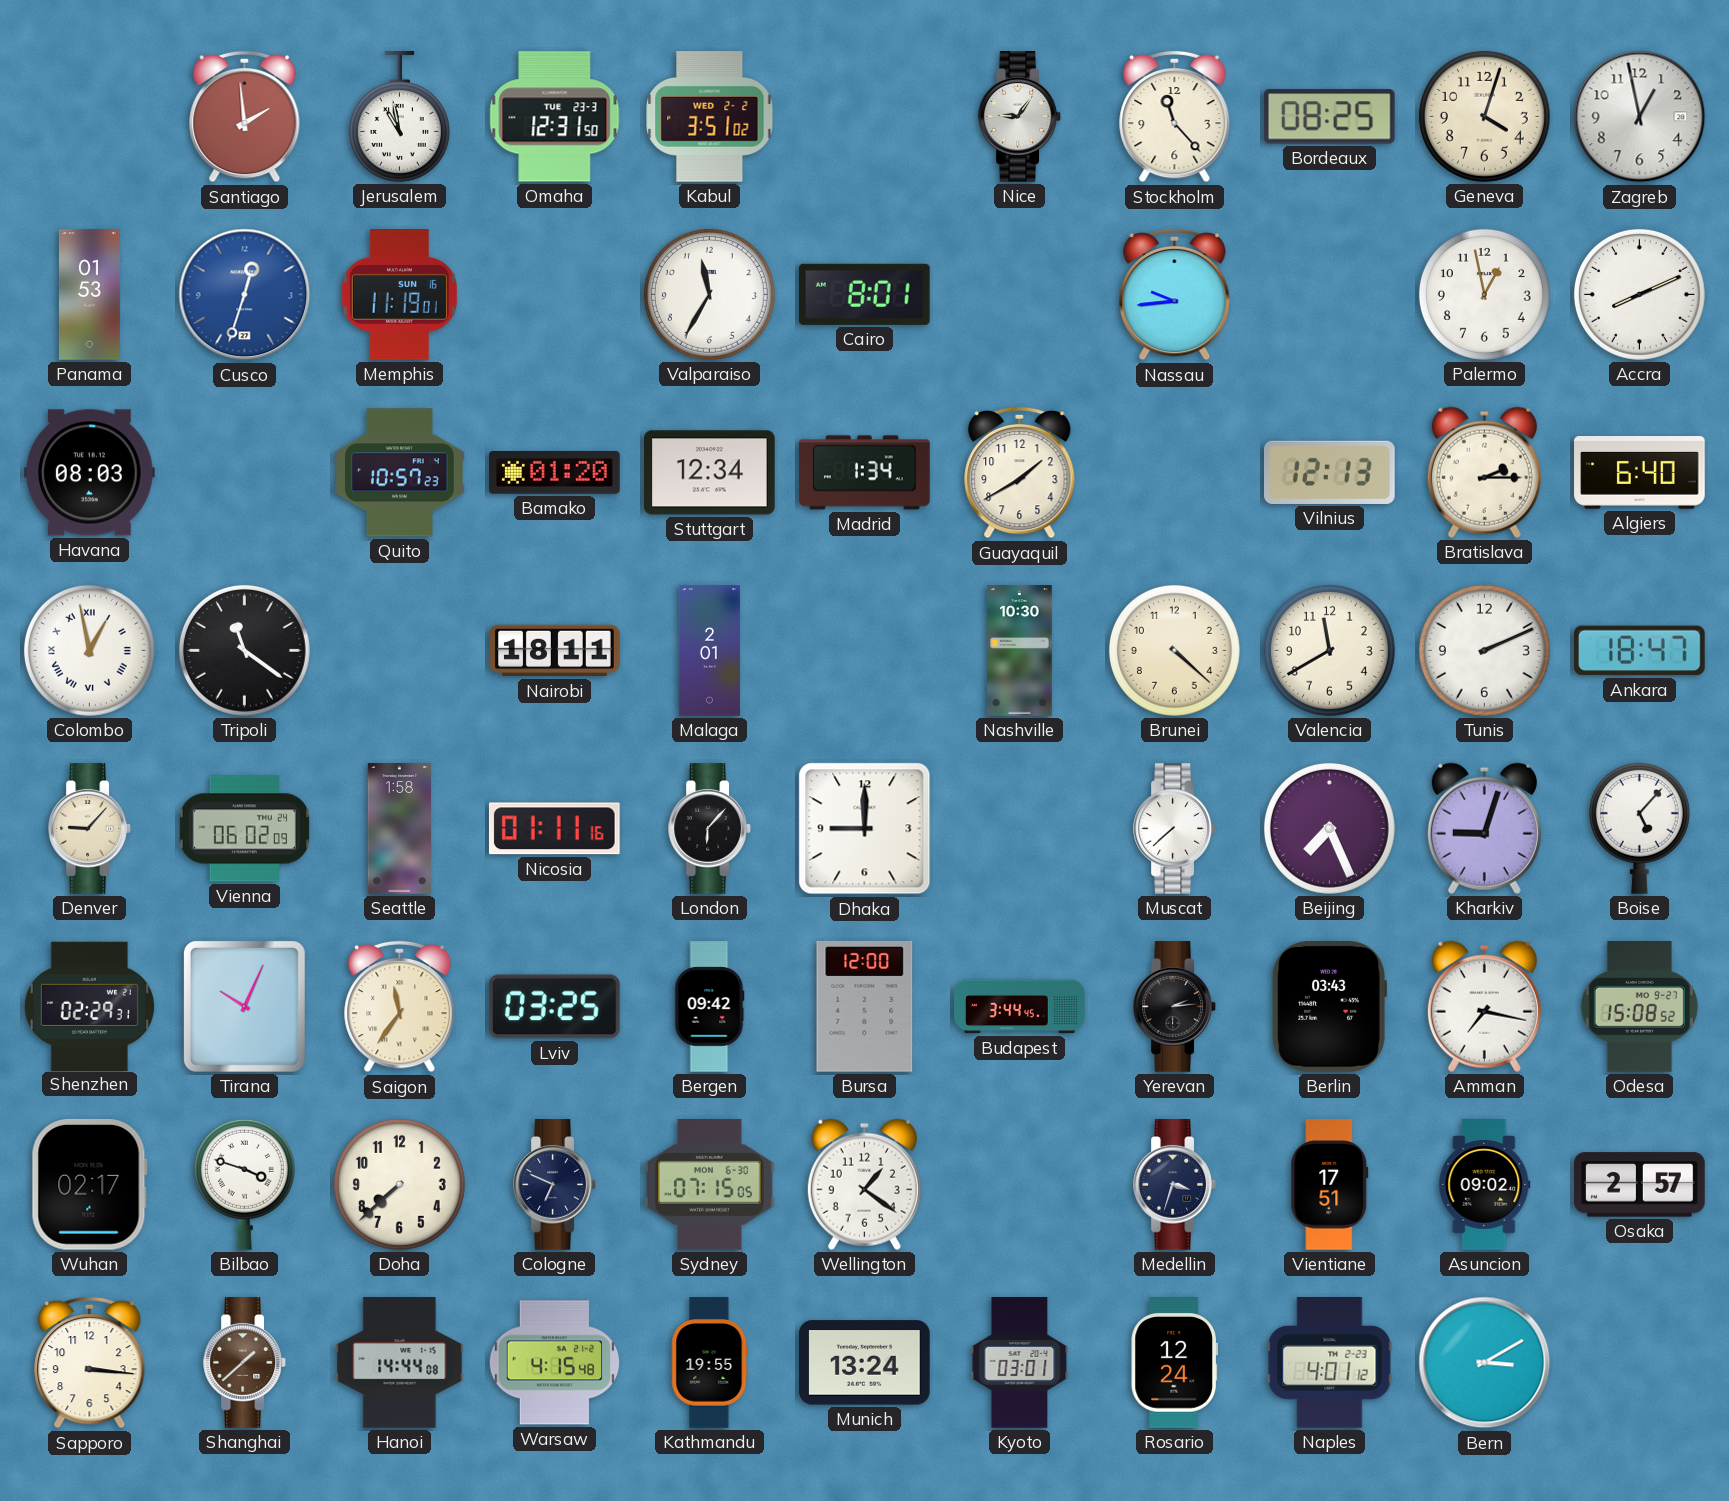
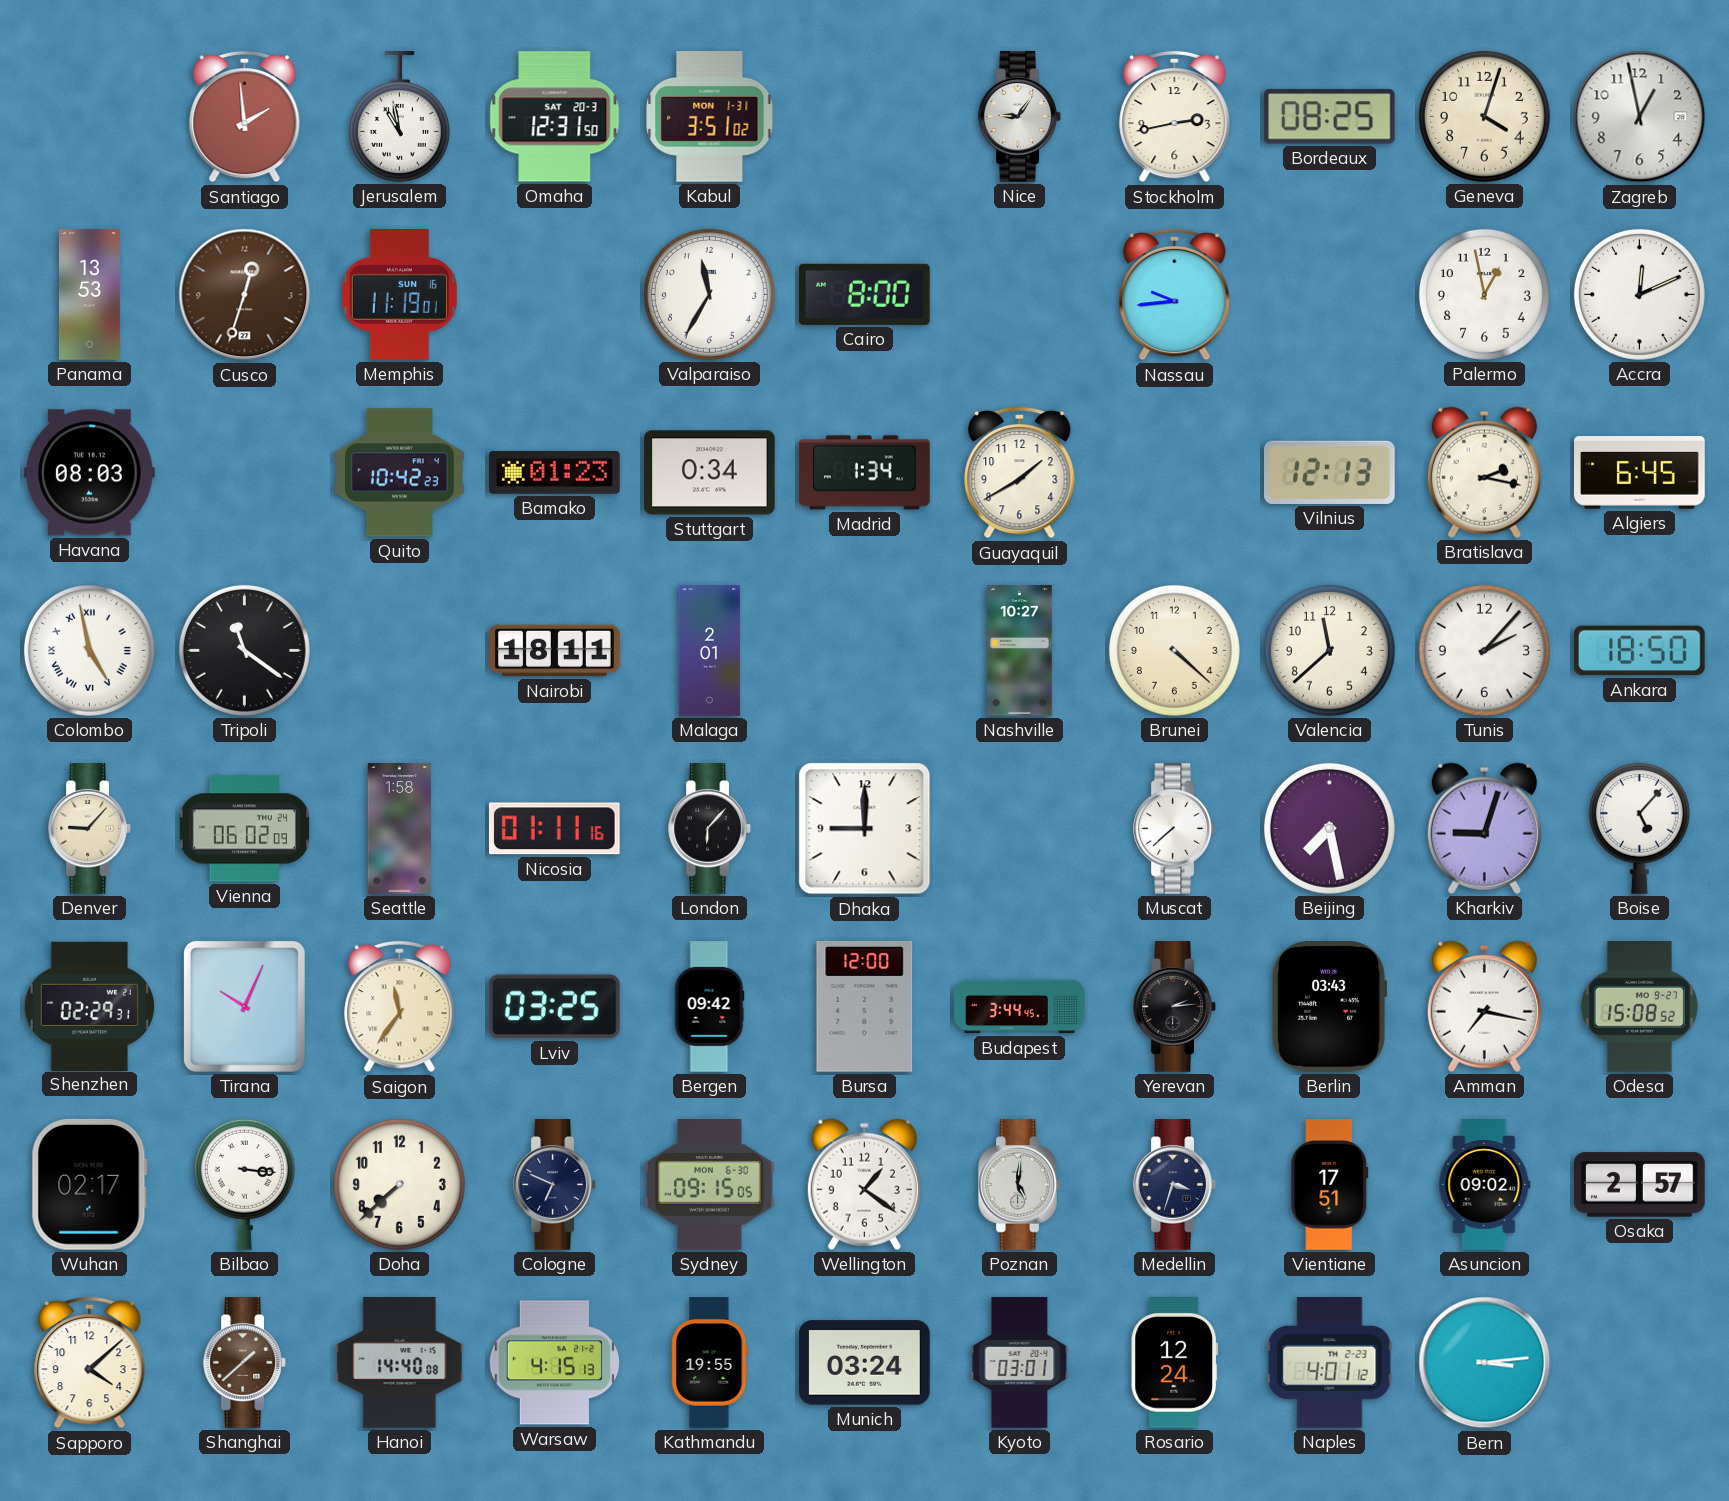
Omaha date: TUE 23-3 -> SAT 20-3 (555, 117)
Kabul date: WED 2-2 -> MON 1-31 (710, 117)
Stockholm: 11:23 -> 2:43 (1175, 117)
Panama: 01:53 -> 13:53 (89, 295)
Cusco dial: blue -> brown (245, 295)
Cairo: 8:01 -> 8:00 (864, 294)
Accra: 8:11 -> 12:11 (1639, 294)
Quito: 10:57 -> 10:42 (400, 473)
Bamako: 01:20 -> 01:23 (555, 473)
Stuttgart: 12:34 -> 0:34 (710, 473)
Bratislava: 2:15 -> 2:17 (1484, 472)
Algiers: 6:40 -> 6:45 (1640, 473)
Colombo: 12:58 -> 4:58 (89, 650)
Nashville: 10:30 -> 10:27 (1020, 651)
Valencia: 11:40 -> 11:38 (1329, 650)
Tunis: 2:11 -> 2:07 (1484, 650)
Ankara: 18:47 -> 18:50 (1640, 651)
Beijing: 7:26 -> 7:28 (1329, 828)
Bilbao: 3:48 -> 3:16 (244, 1184)
Sydney: 07:15 -> 09:15 (710, 1185)
Poznan: none -> 5:01 (1020, 1185)
Sapporo: 3:16 -> 4:08 (90, 1363)
Hanoi: 14:44 -> 14:40 (400, 1363)
Warsaw: 4:15:48 -> 4:15:13 (555, 1363)
Munich: 13:24 -> 03:24 (865, 1363)
Bern: 3:10 -> 3:14 (1485, 1363)
